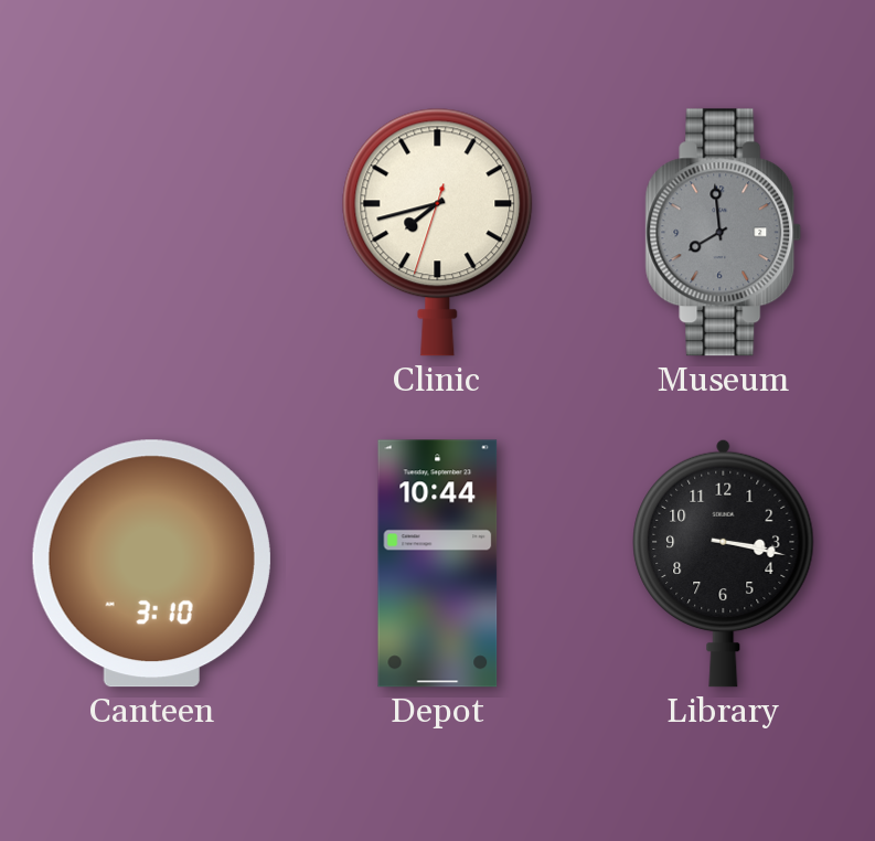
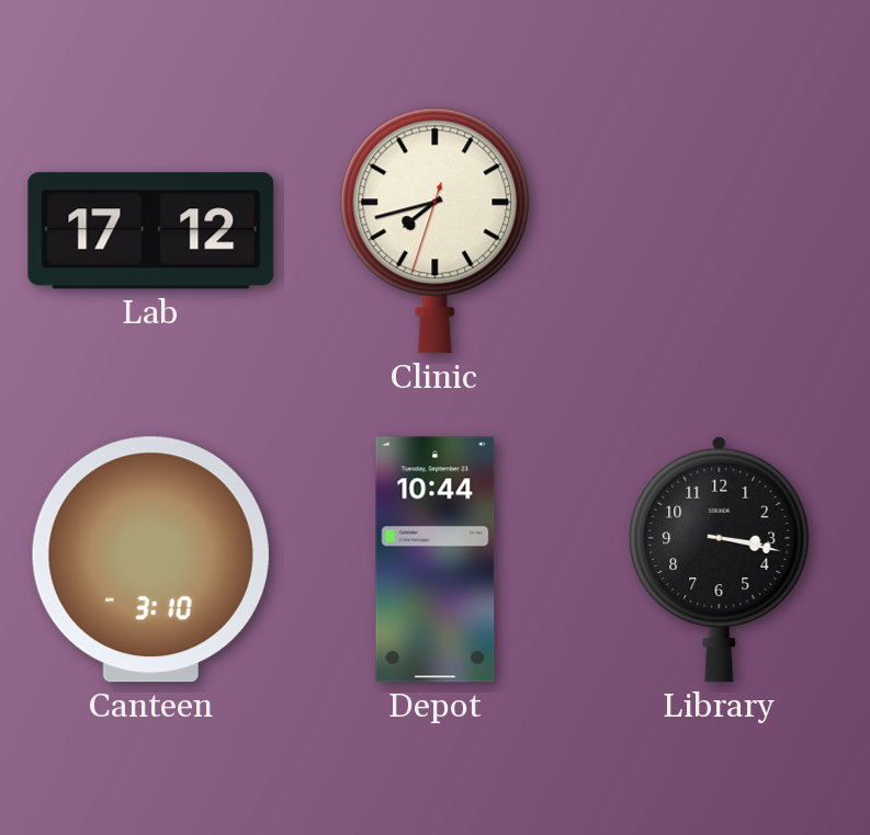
Lab: none -> 17:12 (151, 231)
Museum: 7:59 -> none (724, 233)
